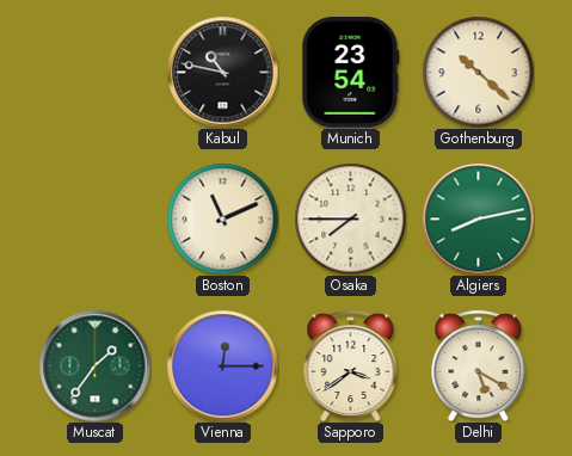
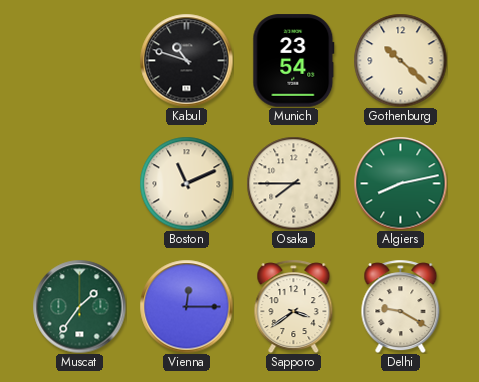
Kabul: 10:47 -> 10:48 (186, 60)
Delhi: 5:20 -> 9:20 (401, 306)
